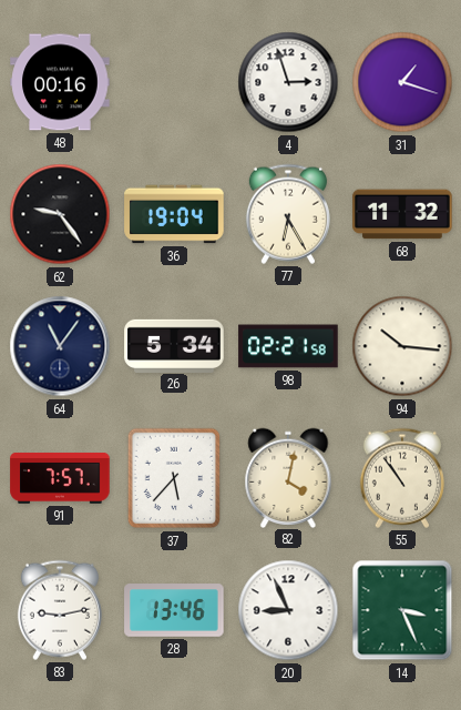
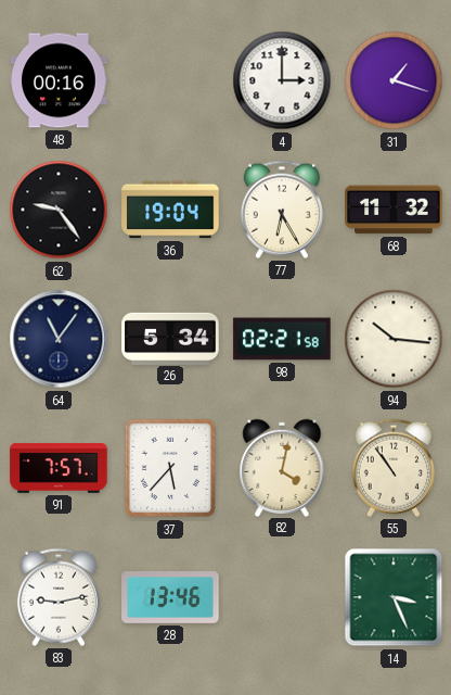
4: 2:57 -> 3:00 (282, 80)
20: 8:56 -> none (288, 610)
